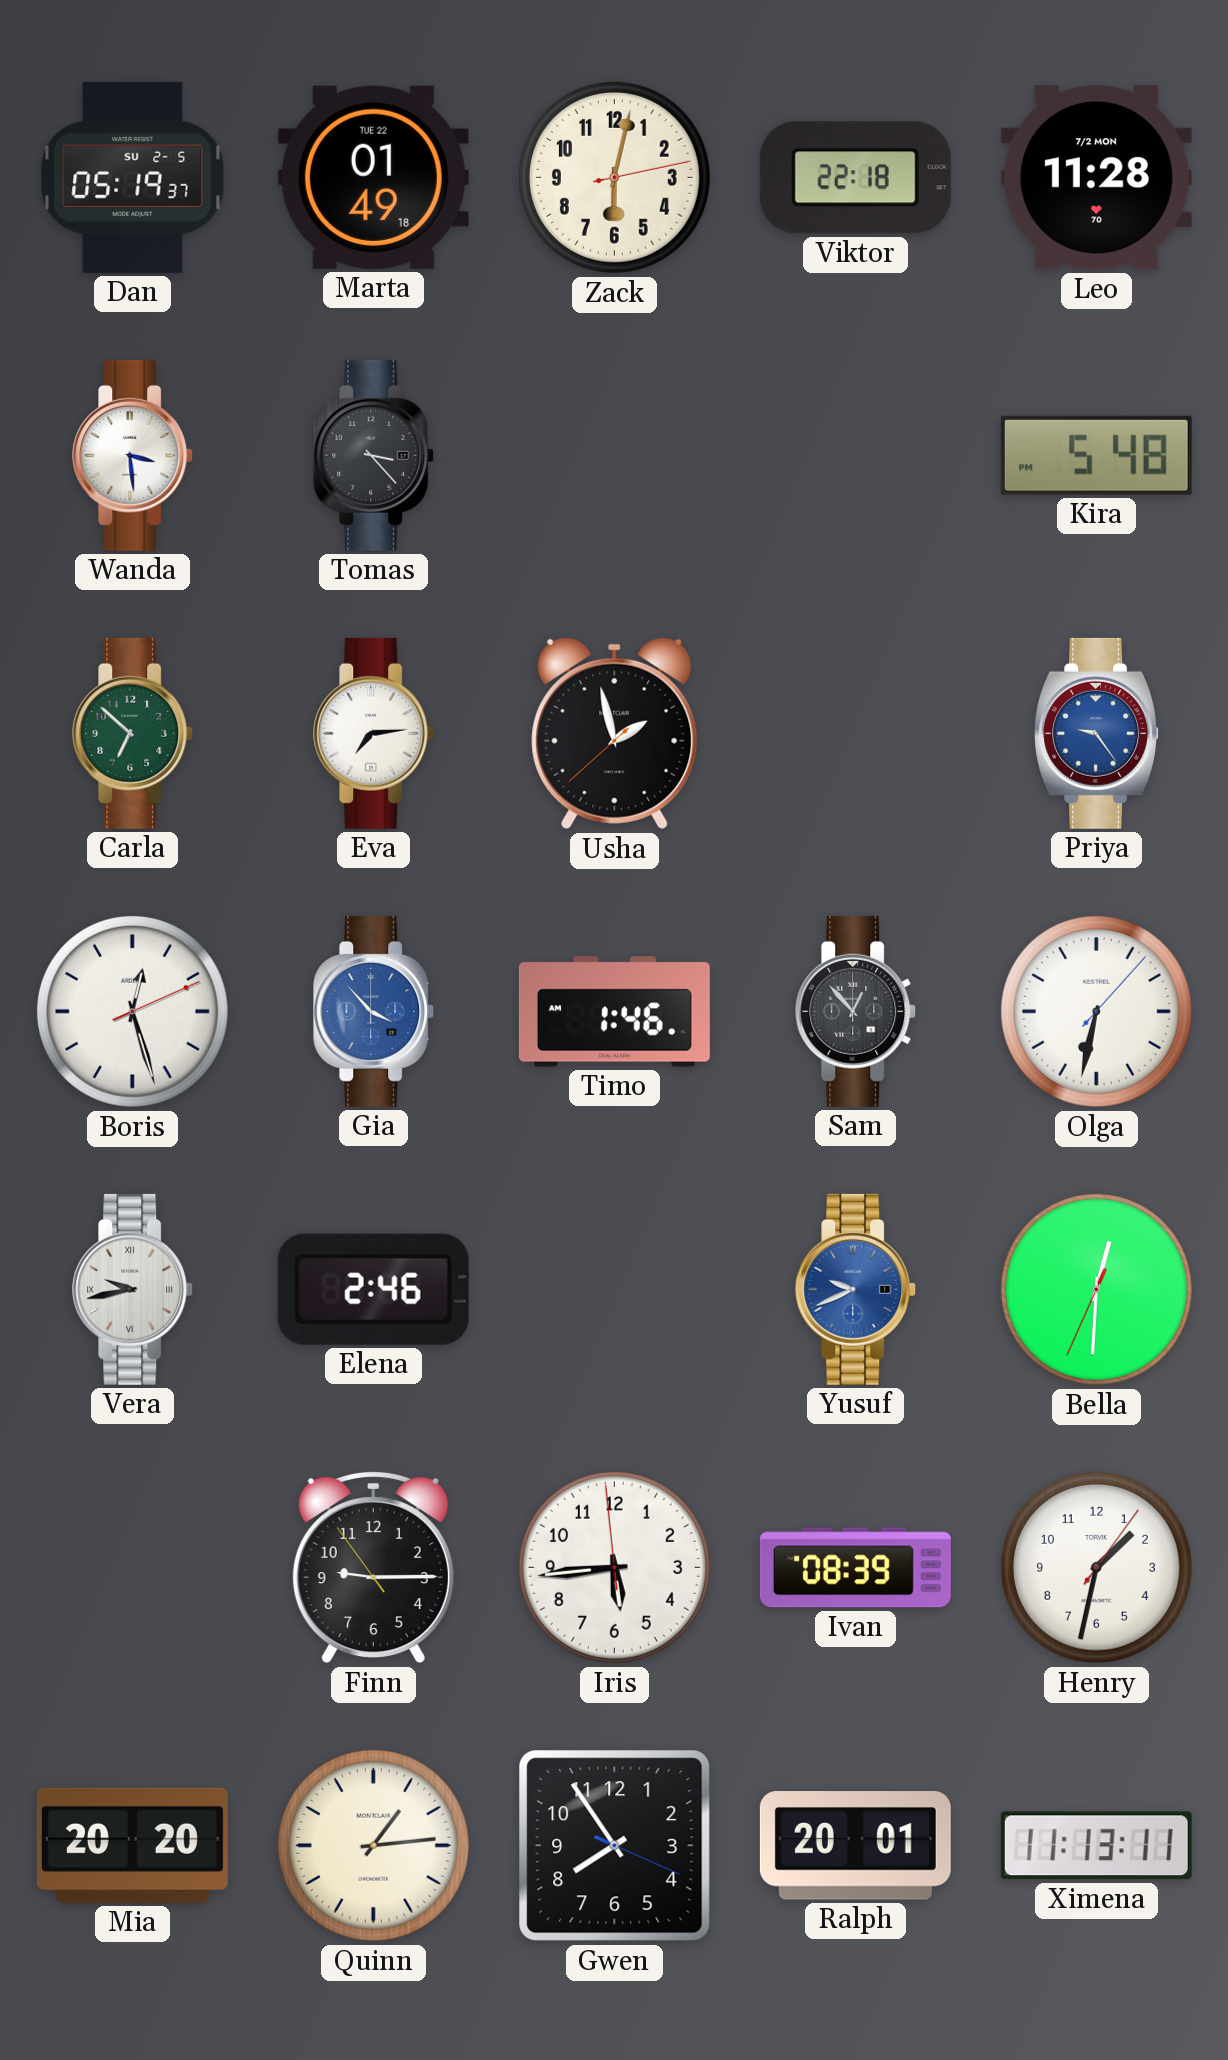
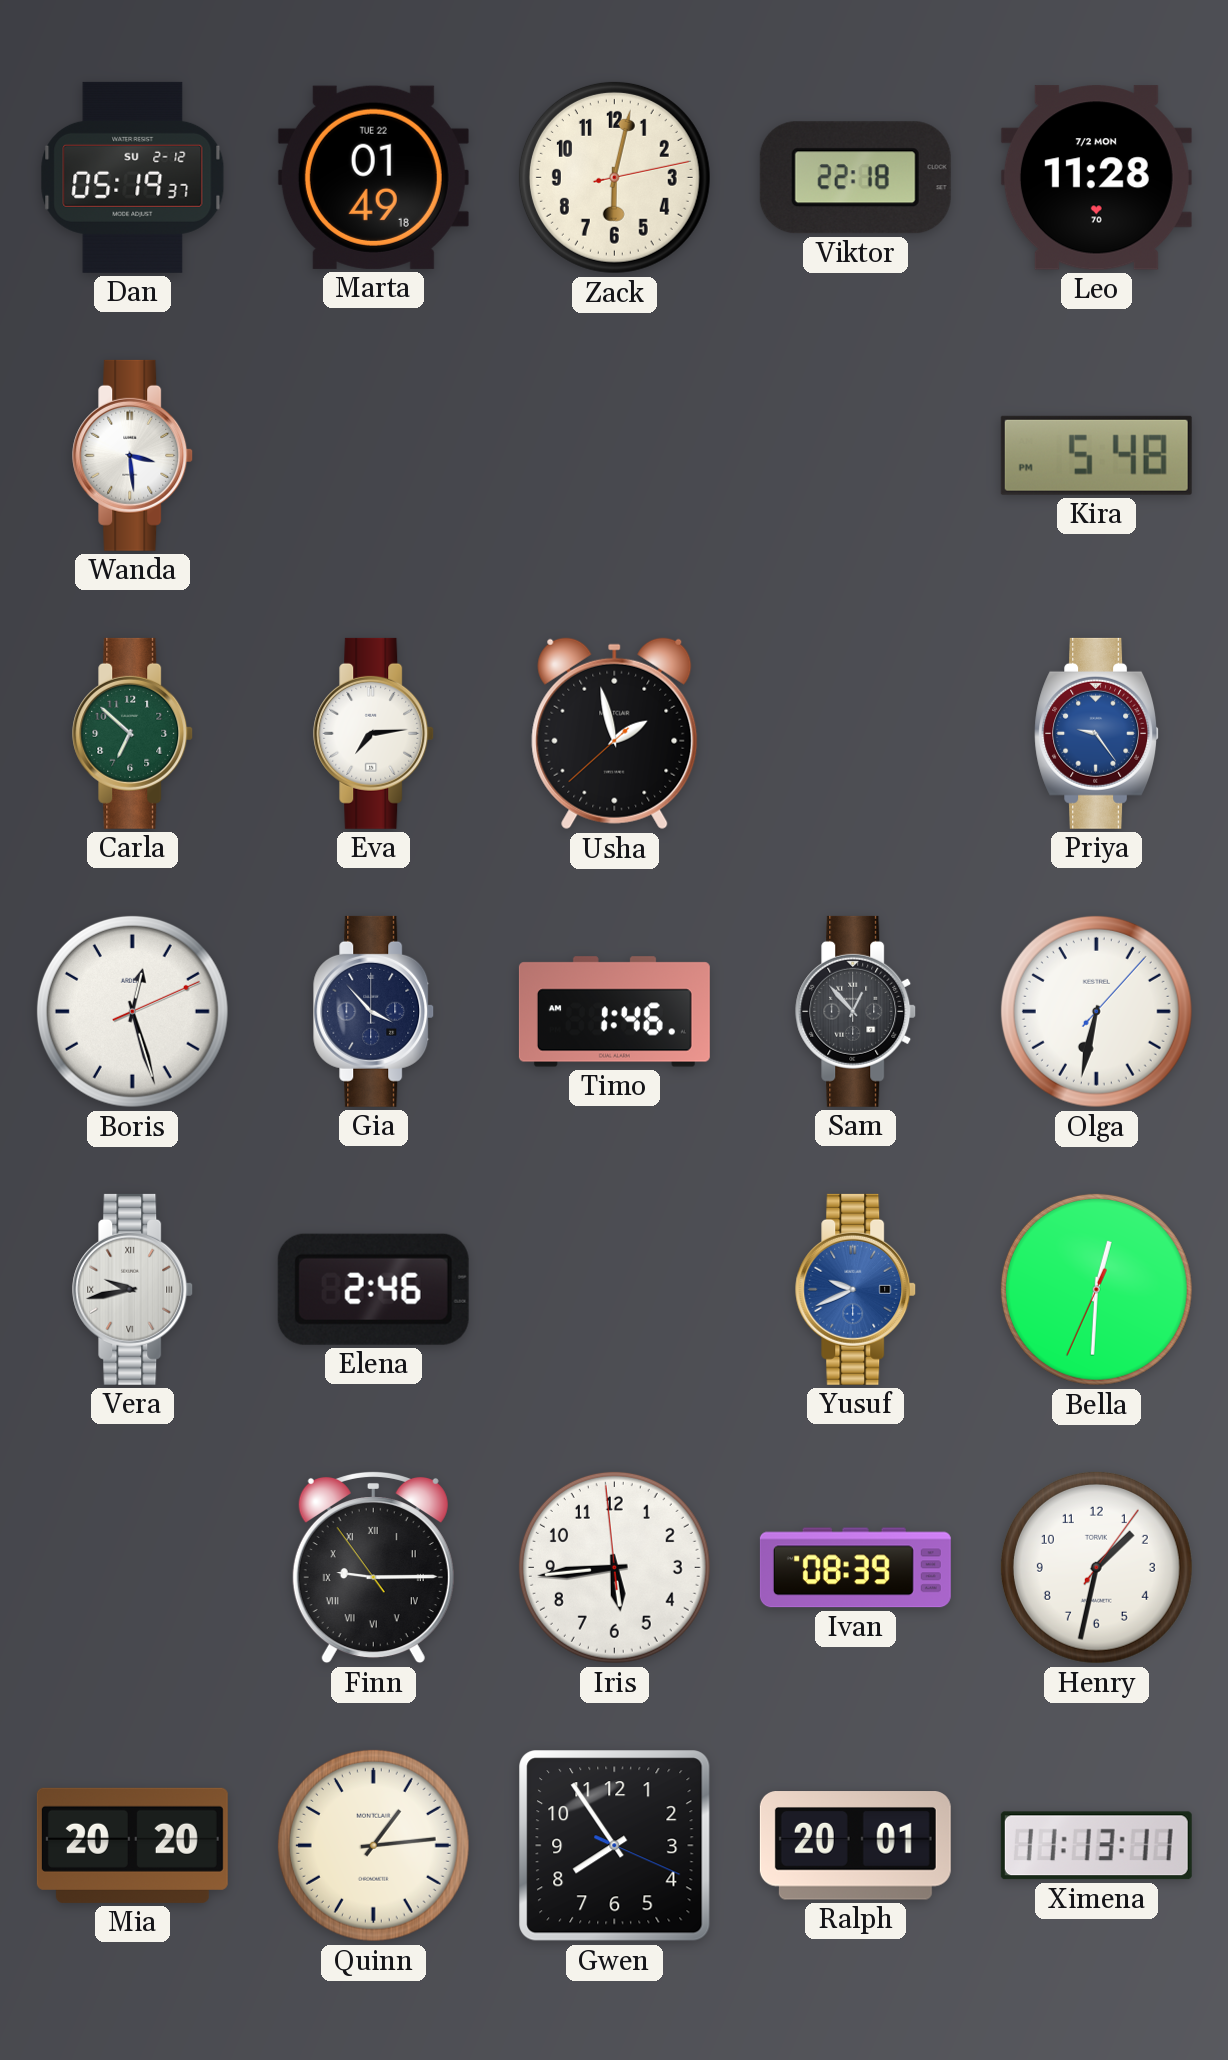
Dan date: SU 2-5 -> SU 2-12 (133, 177)
Tomas: 3:23 -> none (374, 455)
Gia dial: blue -> navy (374, 1011)
Finn numerals: Arabic -> Roman (373, 1567)
